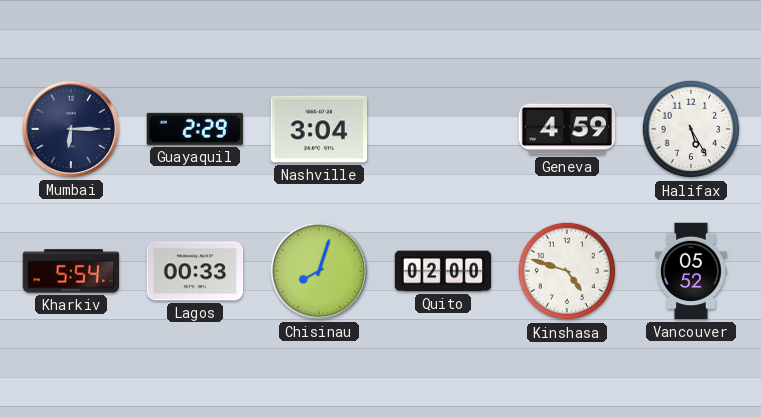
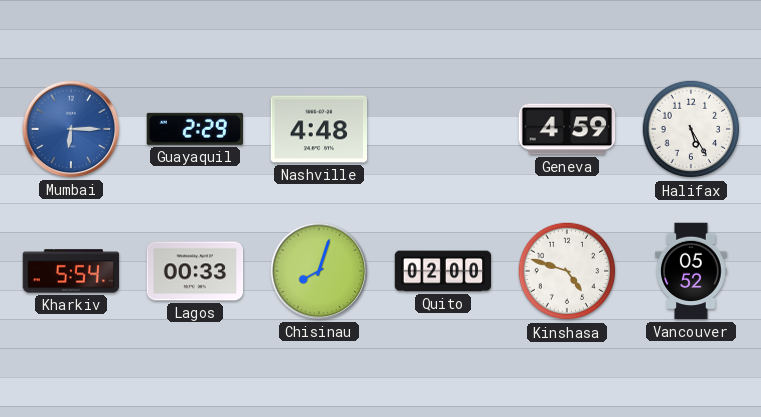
Mumbai dial: navy -> blue (71, 129)
Nashville: 3:04 -> 4:48 (319, 129)
